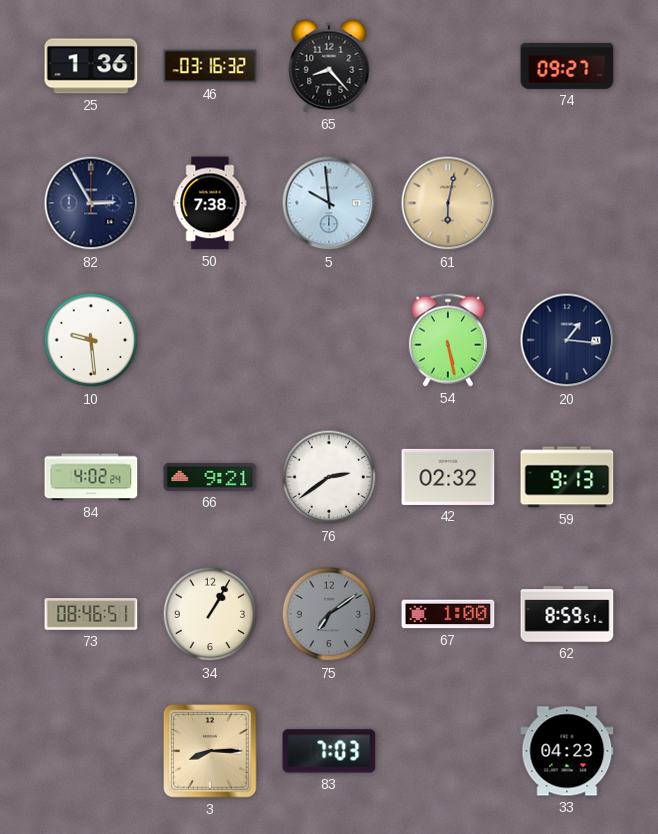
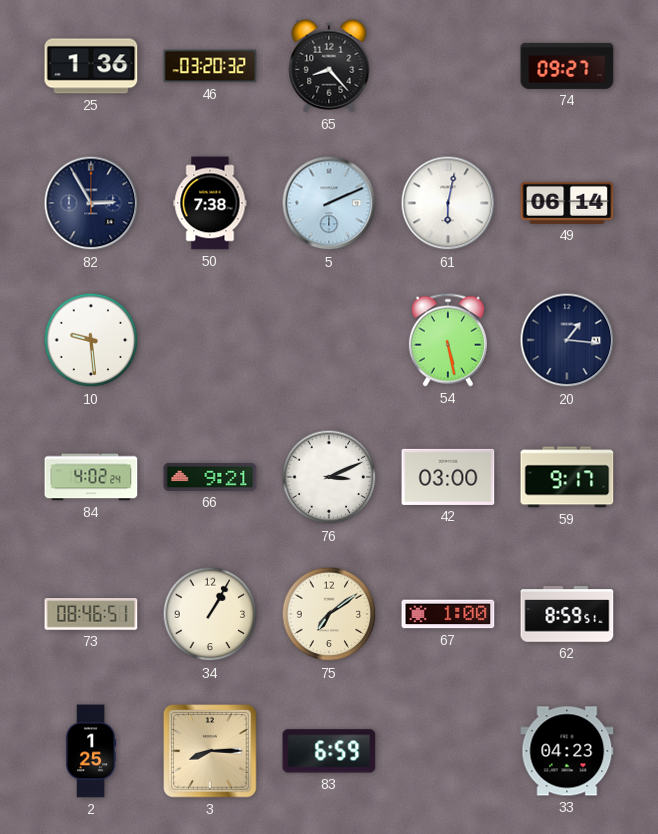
46: 03:16 -> 03:20 (210, 66)
5: 9:59 -> 2:11 (329, 203)
61 dial: champagne -> white (448, 203)
49: none -> 06:14 (567, 203)
76: 2:39 -> 3:11 (329, 477)
42: 02:32 -> 03:00 (448, 477)
59: 9:13 -> 9:17 (567, 477)
75 dial: grey -> cream (329, 614)
2: none -> 1:25 (91, 751)
83: 7:03 -> 6:59 (329, 751)
